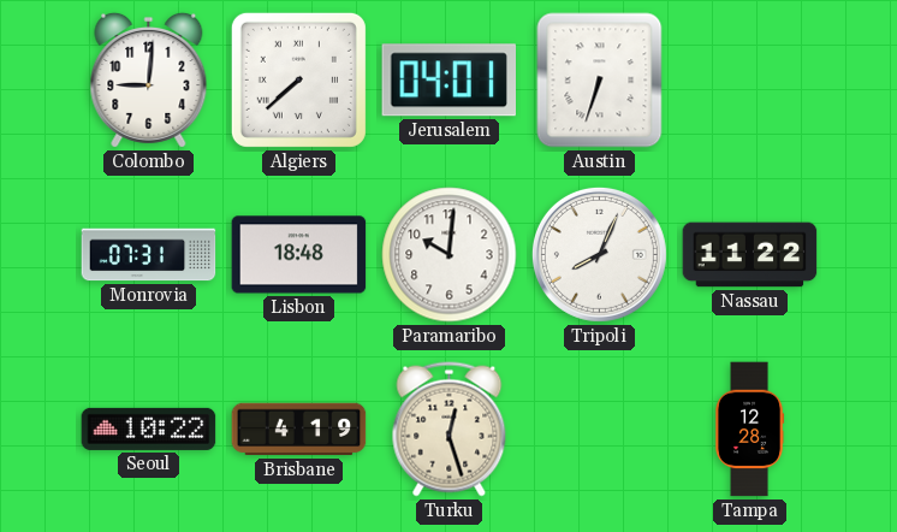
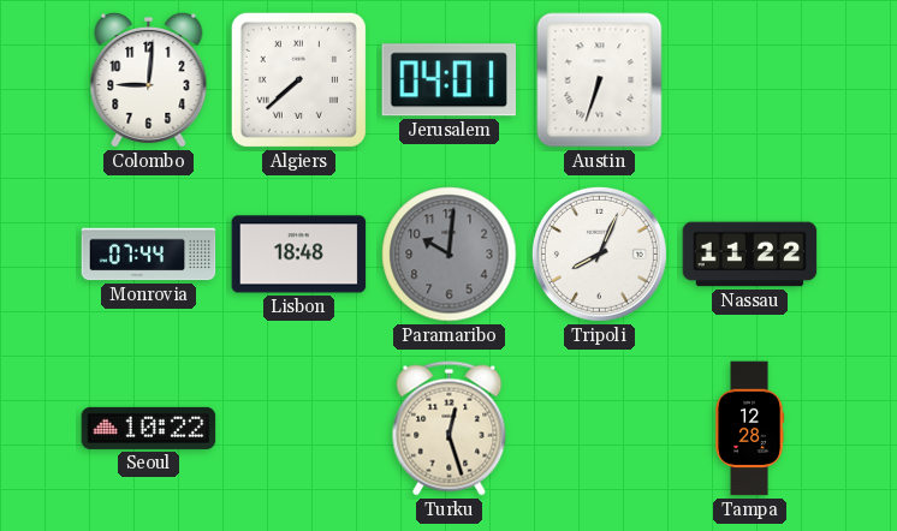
Monrovia: 07:31 -> 07:44 (149, 255)
Paramaribo dial: white -> grey (450, 255)
Brisbane: 4:19 -> none (299, 430)
